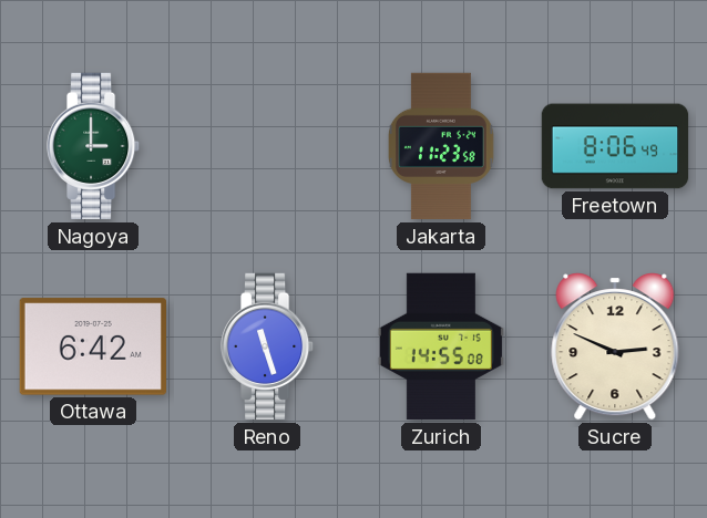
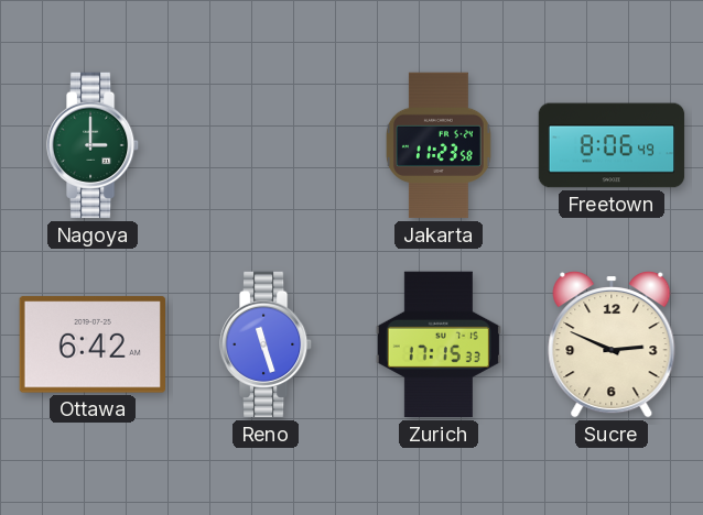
Zurich: 14:55 -> 17:15 (439, 344)
